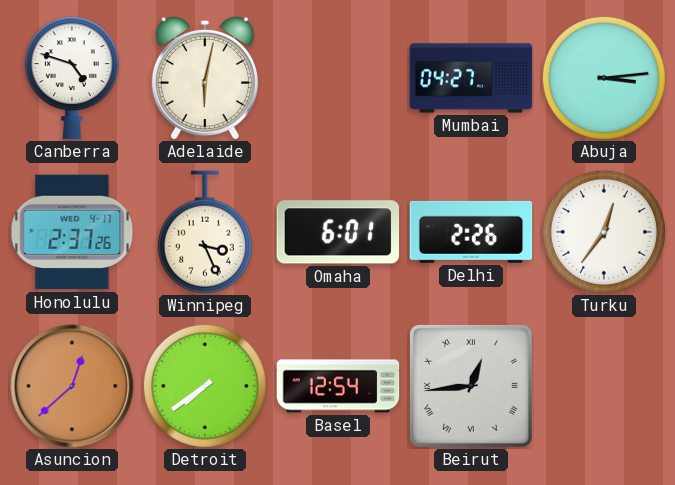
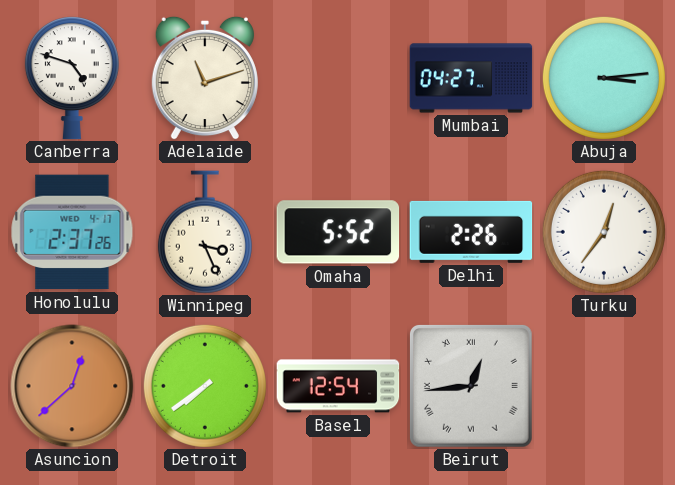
Adelaide: 6:02 -> 11:12 (205, 78)
Omaha: 6:01 -> 5:52 (338, 232)
